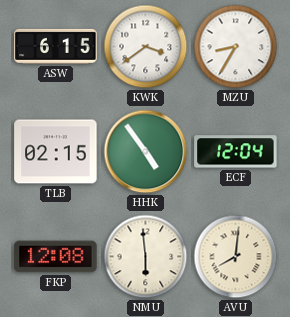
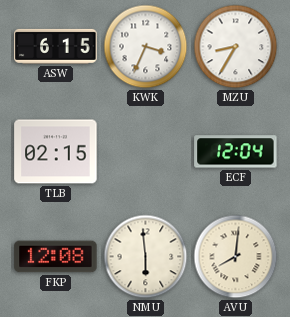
KWK: 3:39 -> 3:34 (146, 47)
HHK: 4:54 -> none (146, 152)
